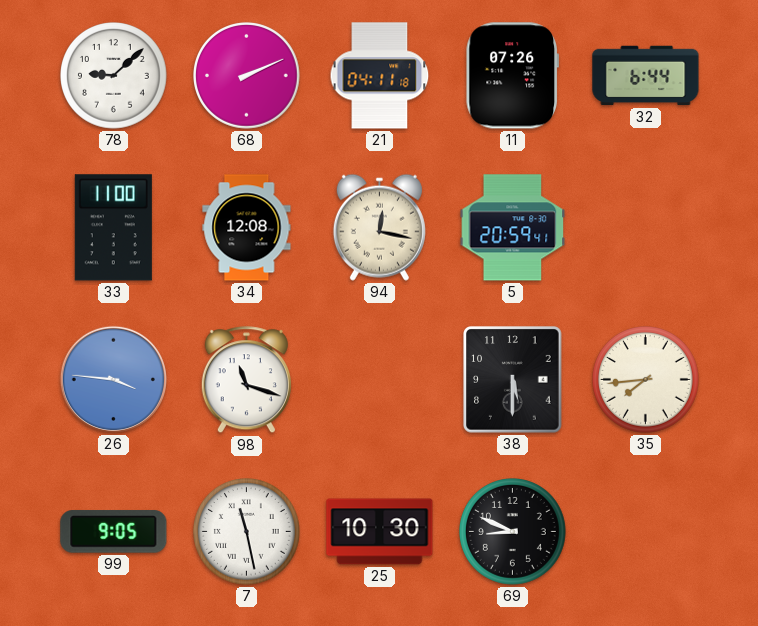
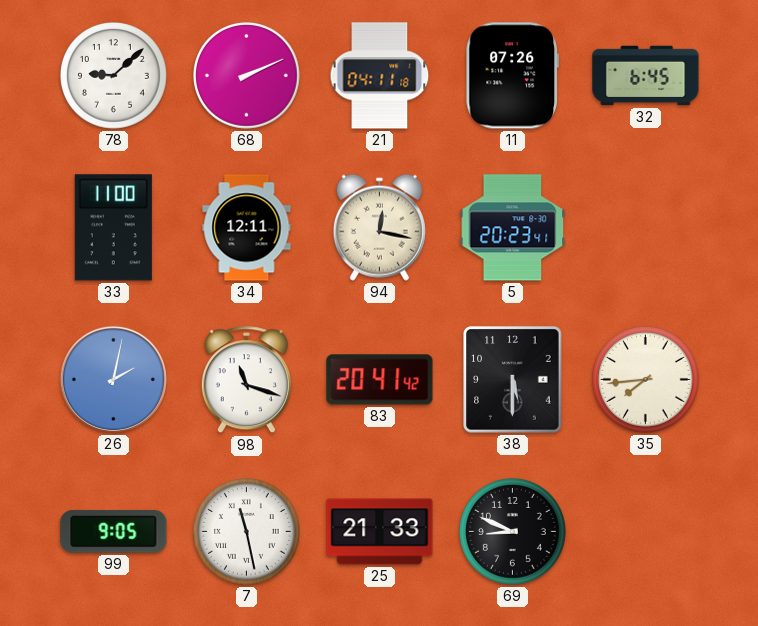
32: 6:44 -> 6:45 (646, 76)
34: 12:08 -> 12:11 (247, 228)
5: 20:59 -> 20:23 (513, 228)
26: 3:46 -> 2:02 (113, 379)
83: none -> 20:41 (380, 380)
25: 10:30 -> 21:33 (380, 532)
